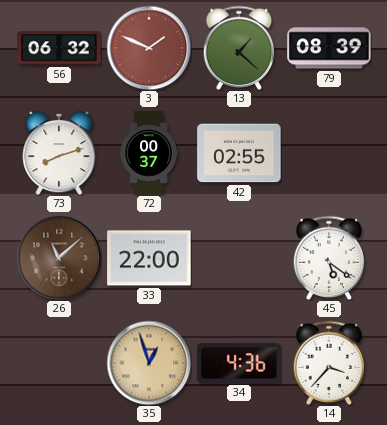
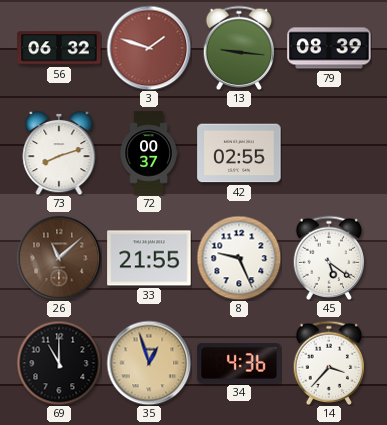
3: 1:49 -> 1:48 (149, 48)
13: 1:22 -> 9:16 (239, 47)
33: 22:00 -> 21:55 (149, 258)
8: none -> 9:26 (239, 258)
69: none -> 11:00 (59, 363)
